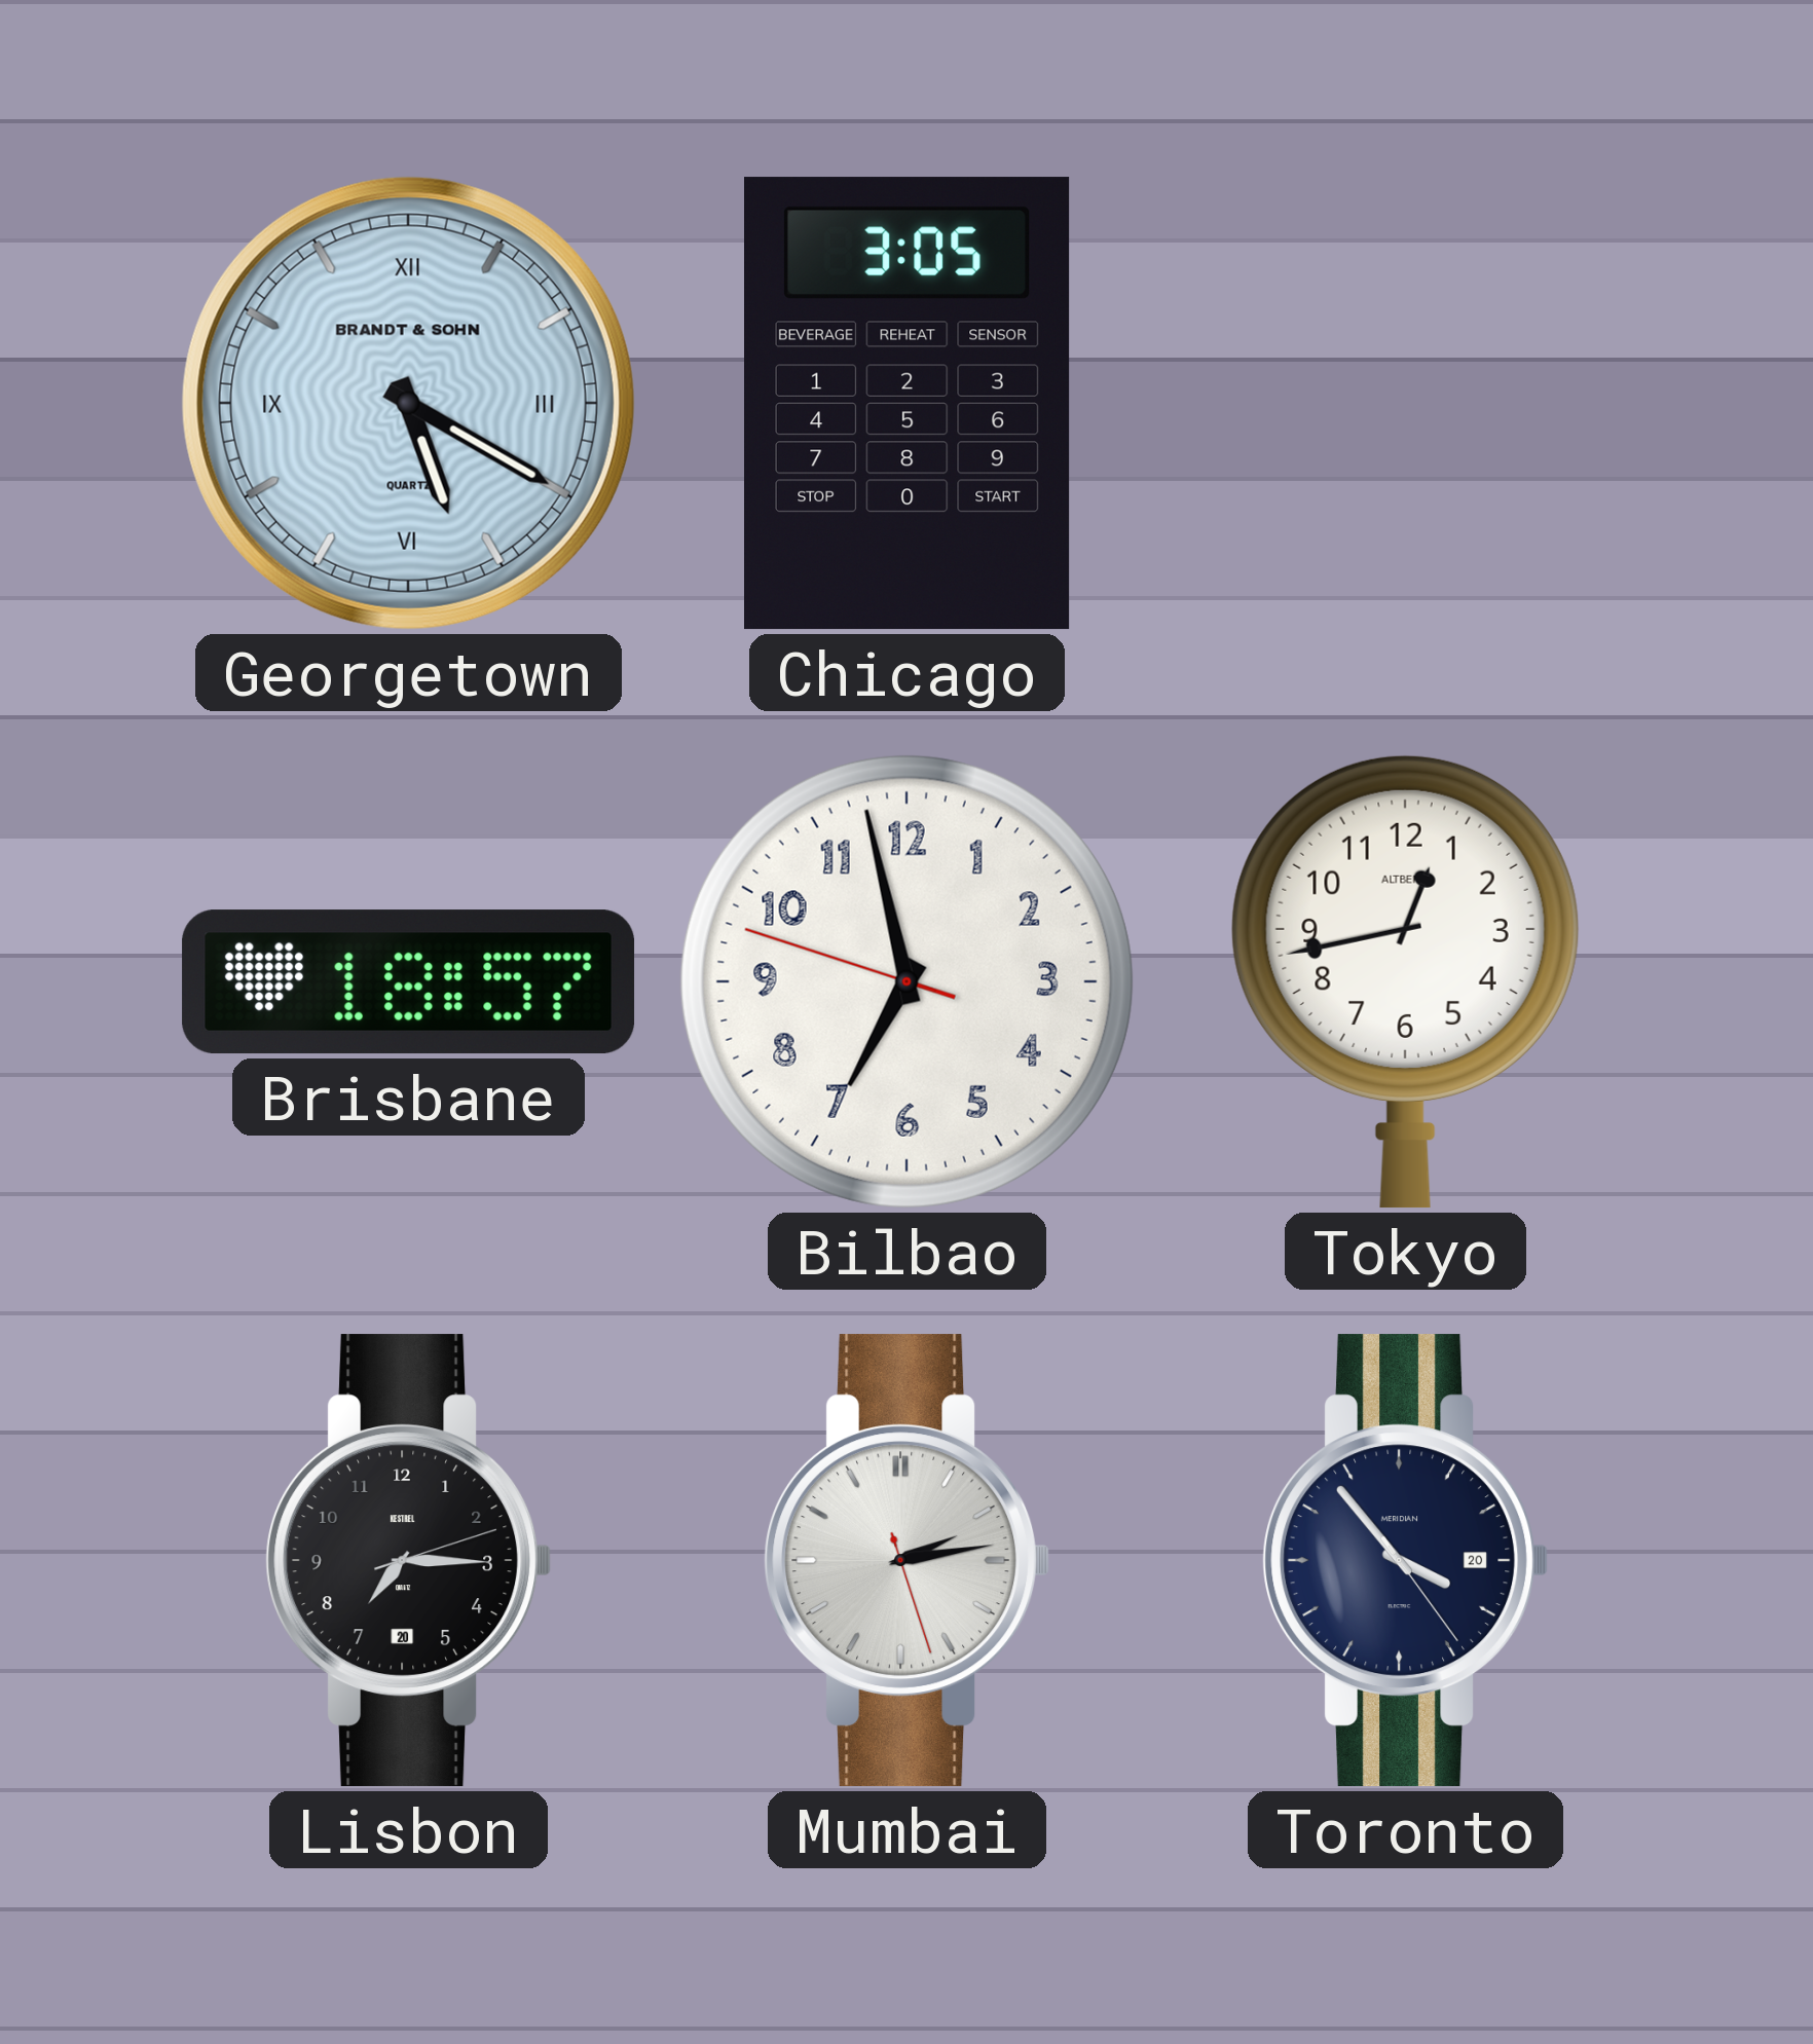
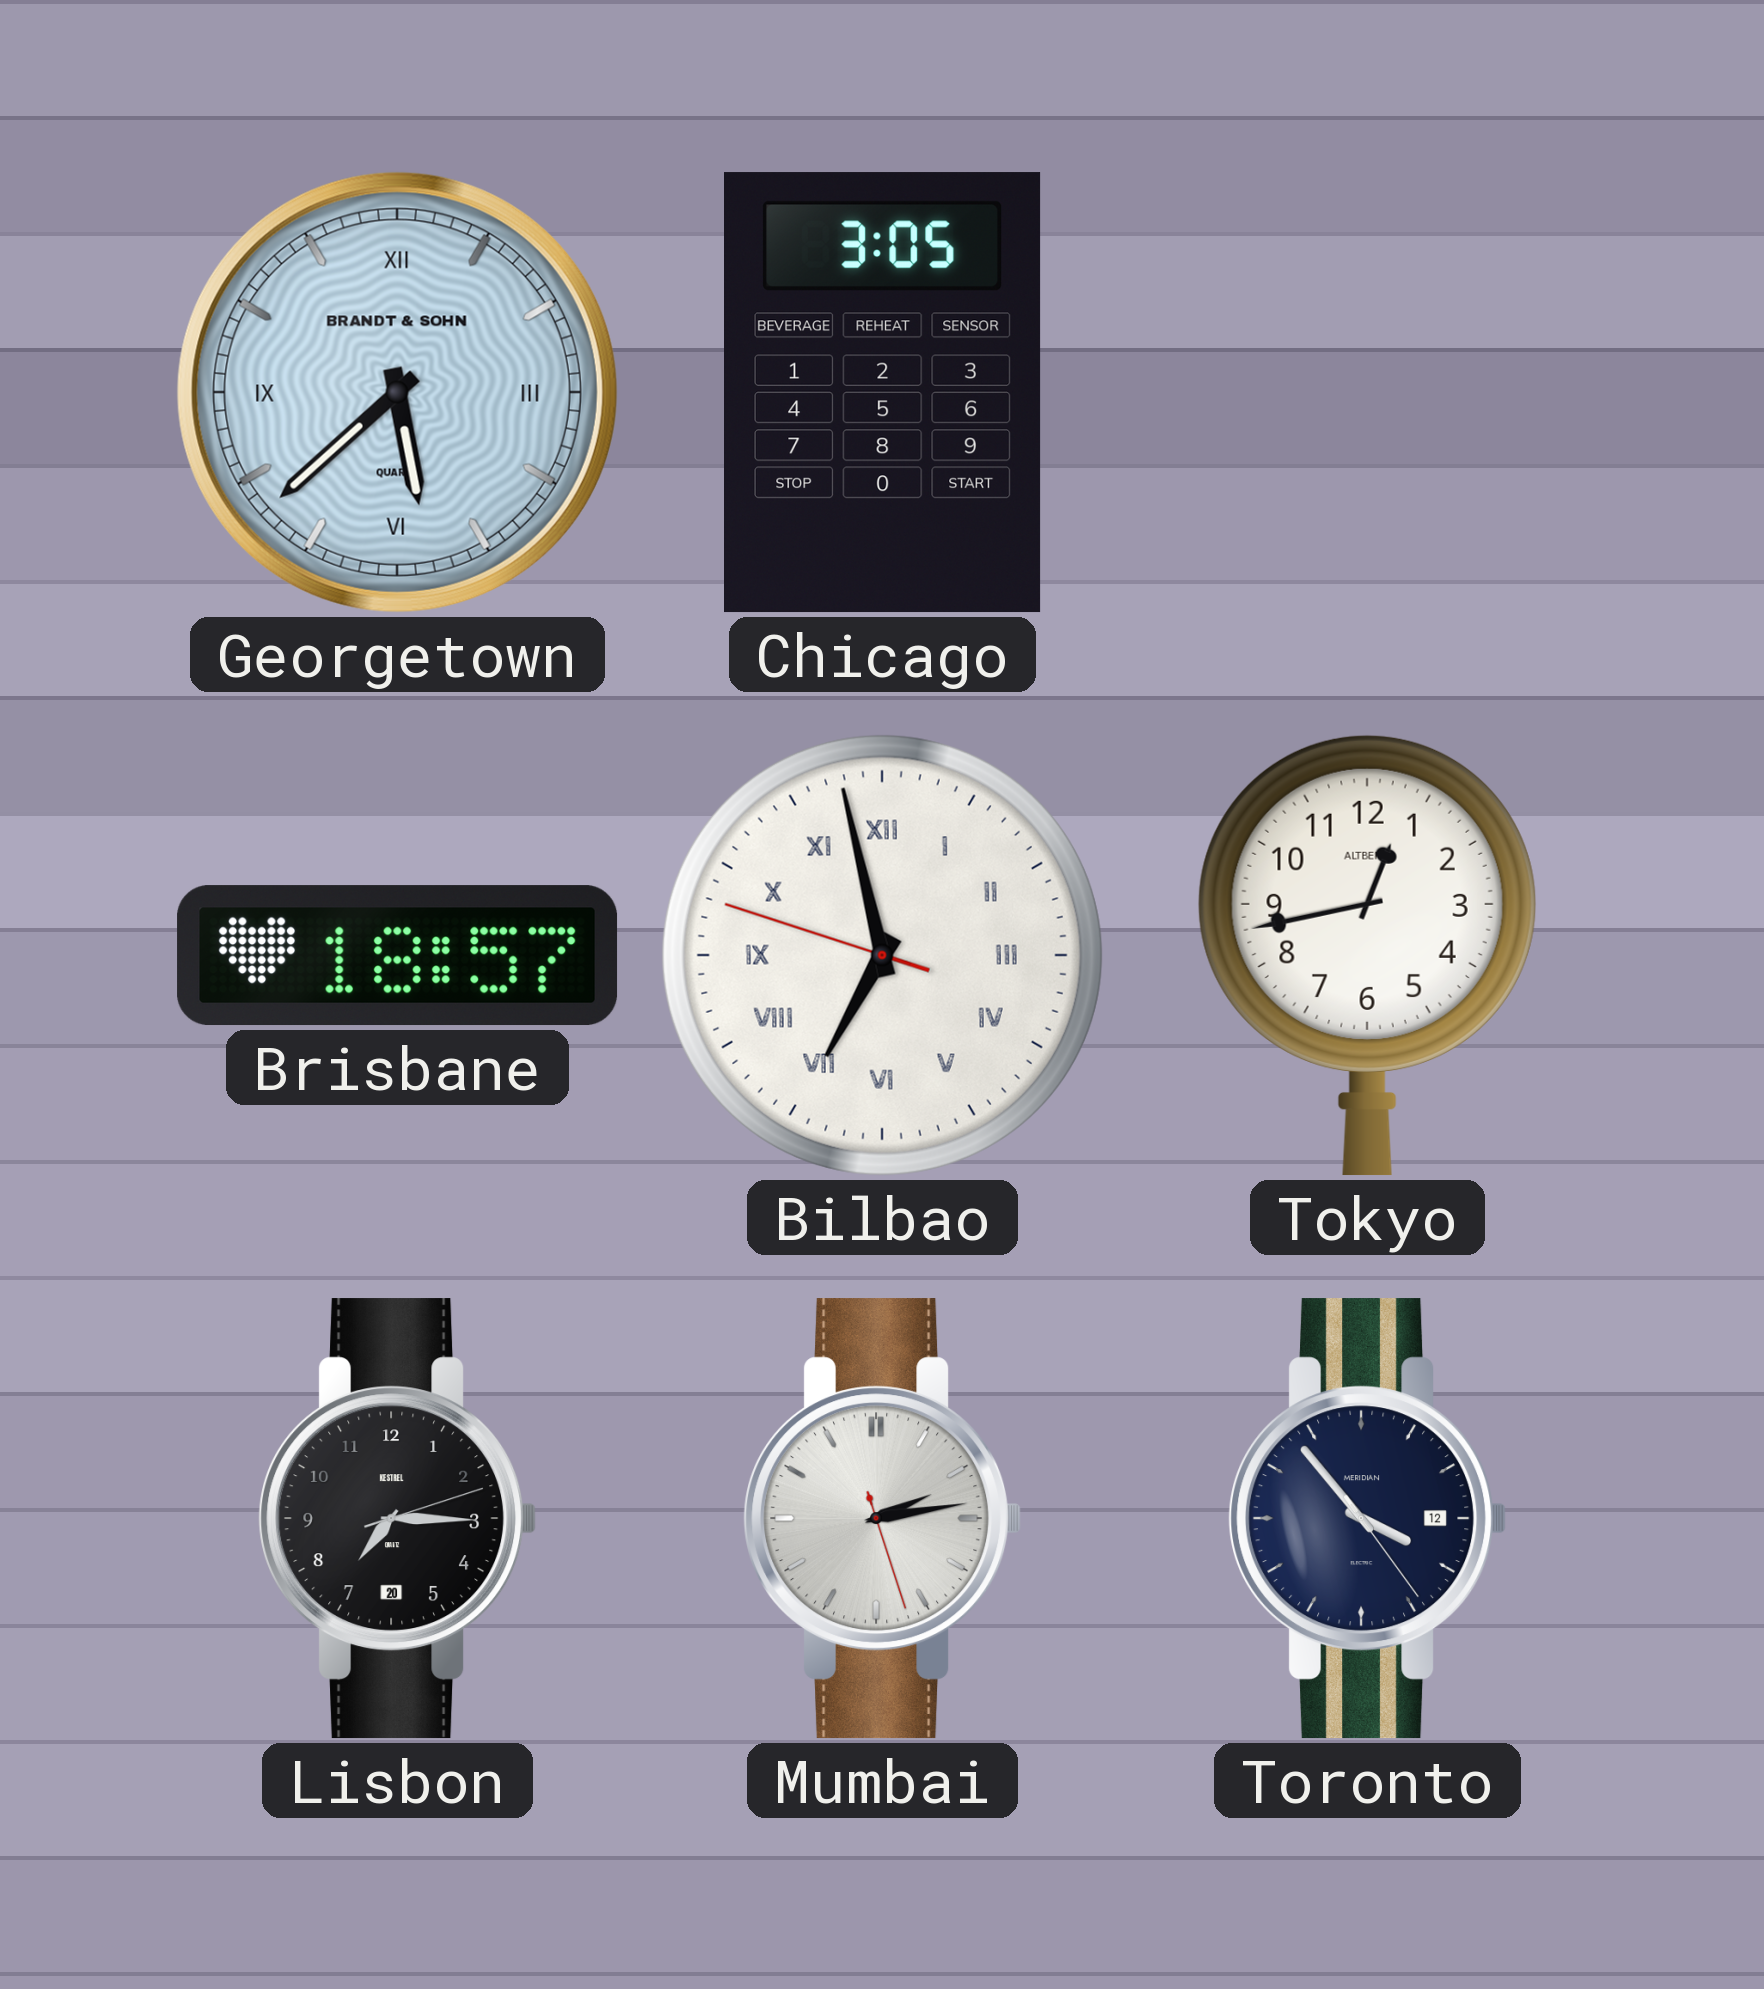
Georgetown: 5:20 -> 5:38 (397, 392)
Bilbao numerals: Arabic -> Roman (882, 955)
Toronto date: 20 -> 12 (1368, 1519)
